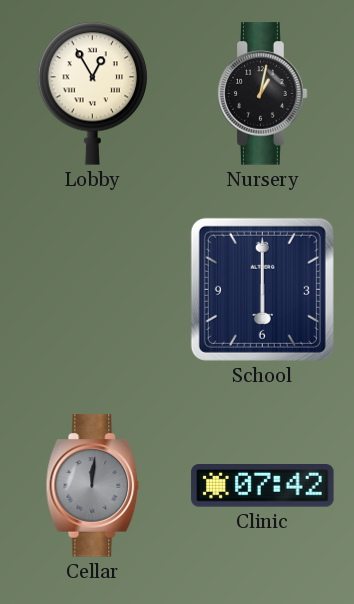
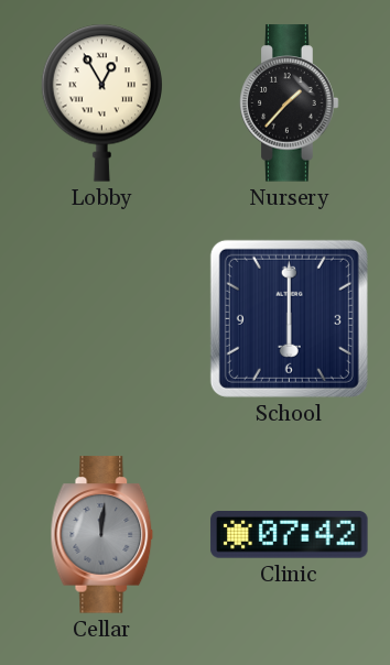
Nursery: 1:02 -> 1:37 (290, 103)
